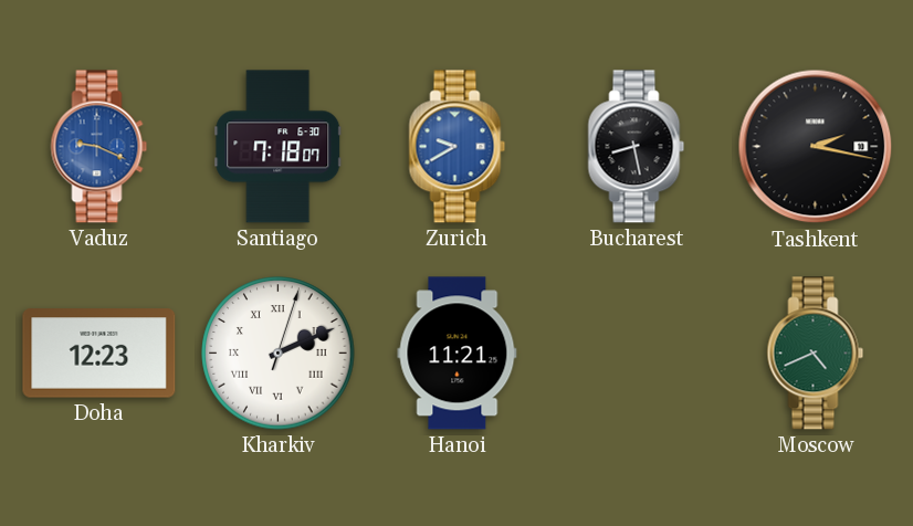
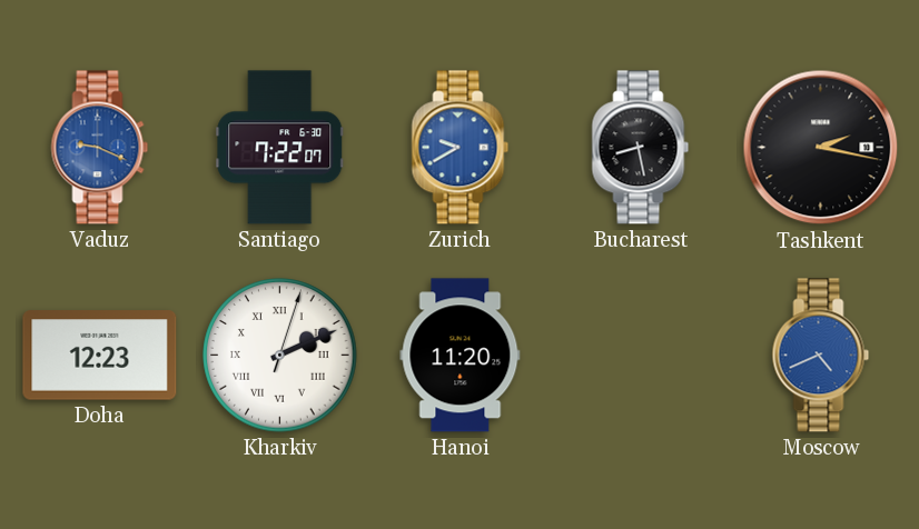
Santiago: 7:18 -> 7:22 (280, 148)
Hanoi: 11:21 -> 11:20 (461, 356)
Moscow dial: green -> blue (821, 356)
